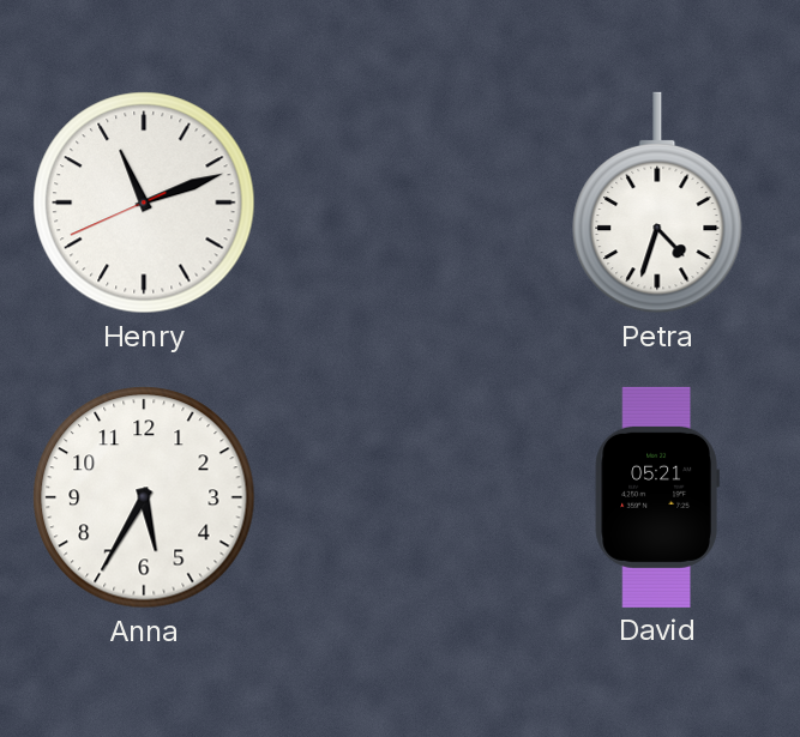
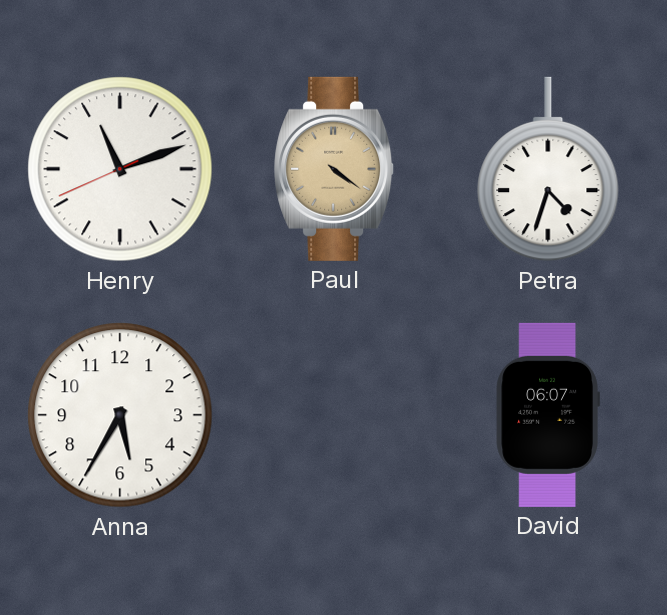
Paul: none -> 4:21 (335, 169)
David: 05:21 -> 06:07 (548, 415)
